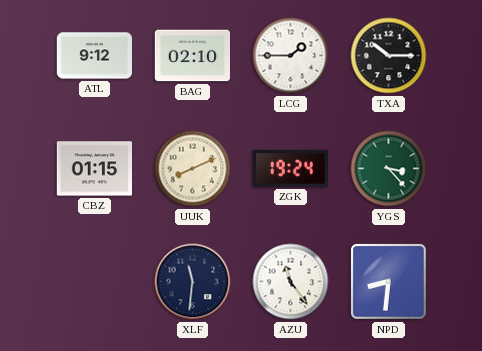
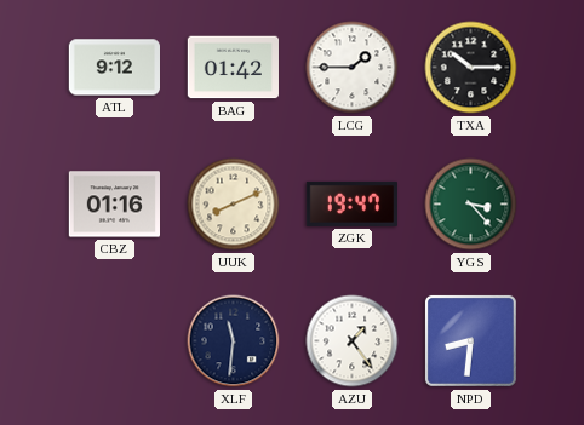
BAG: 02:10 -> 01:42 (233, 68)
CBZ: 01:15 -> 01:16 (114, 205)
ZGK: 19:24 -> 19:47 (351, 203)
AZU: 11:24 -> 1:24 (353, 341)
